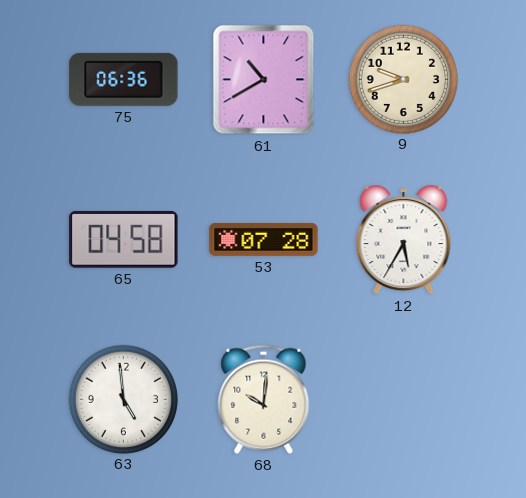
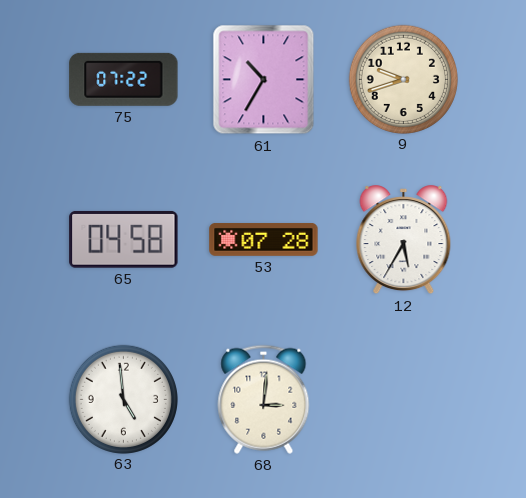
75: 06:36 -> 07:22 (124, 79)
61: 10:40 -> 10:35 (264, 80)
68: 10:01 -> 3:01 (264, 399)
